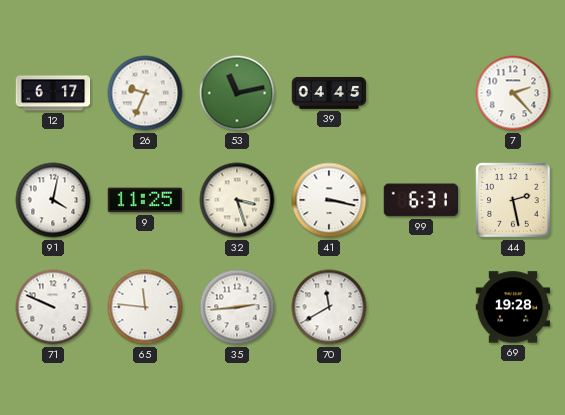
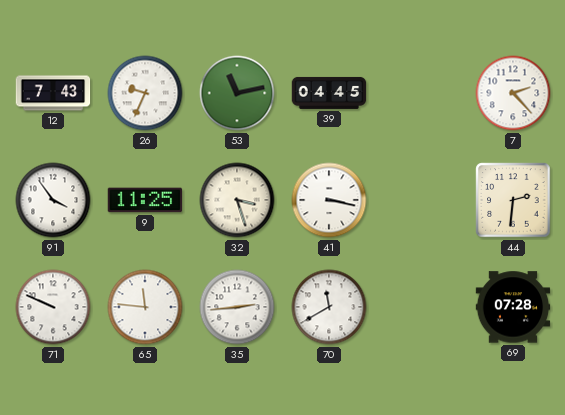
12: 6:17 -> 7:43 (53, 93)
91: 4:02 -> 3:54 (53, 200)
99: 6:31 -> none (421, 200)
44: 2:28 -> 2:31 (513, 200)
69: 19:28 -> 07:28 (513, 307)
